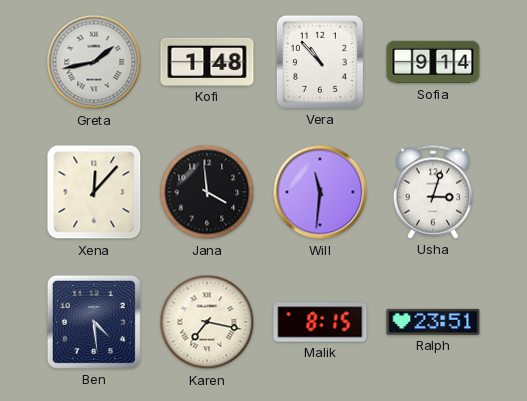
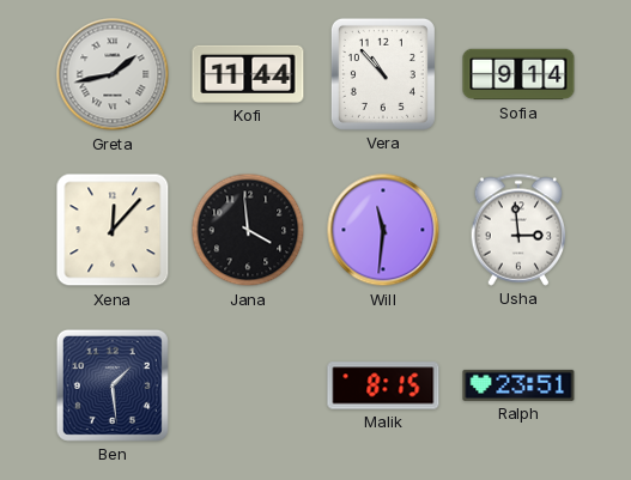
Kofi: 1:48 -> 11:44 (248, 74)
Usha: 3:03 -> 2:59 (518, 230)
Ben: 4:29 -> 1:29 (113, 385)
Karen: 7:17 -> none (207, 322)
